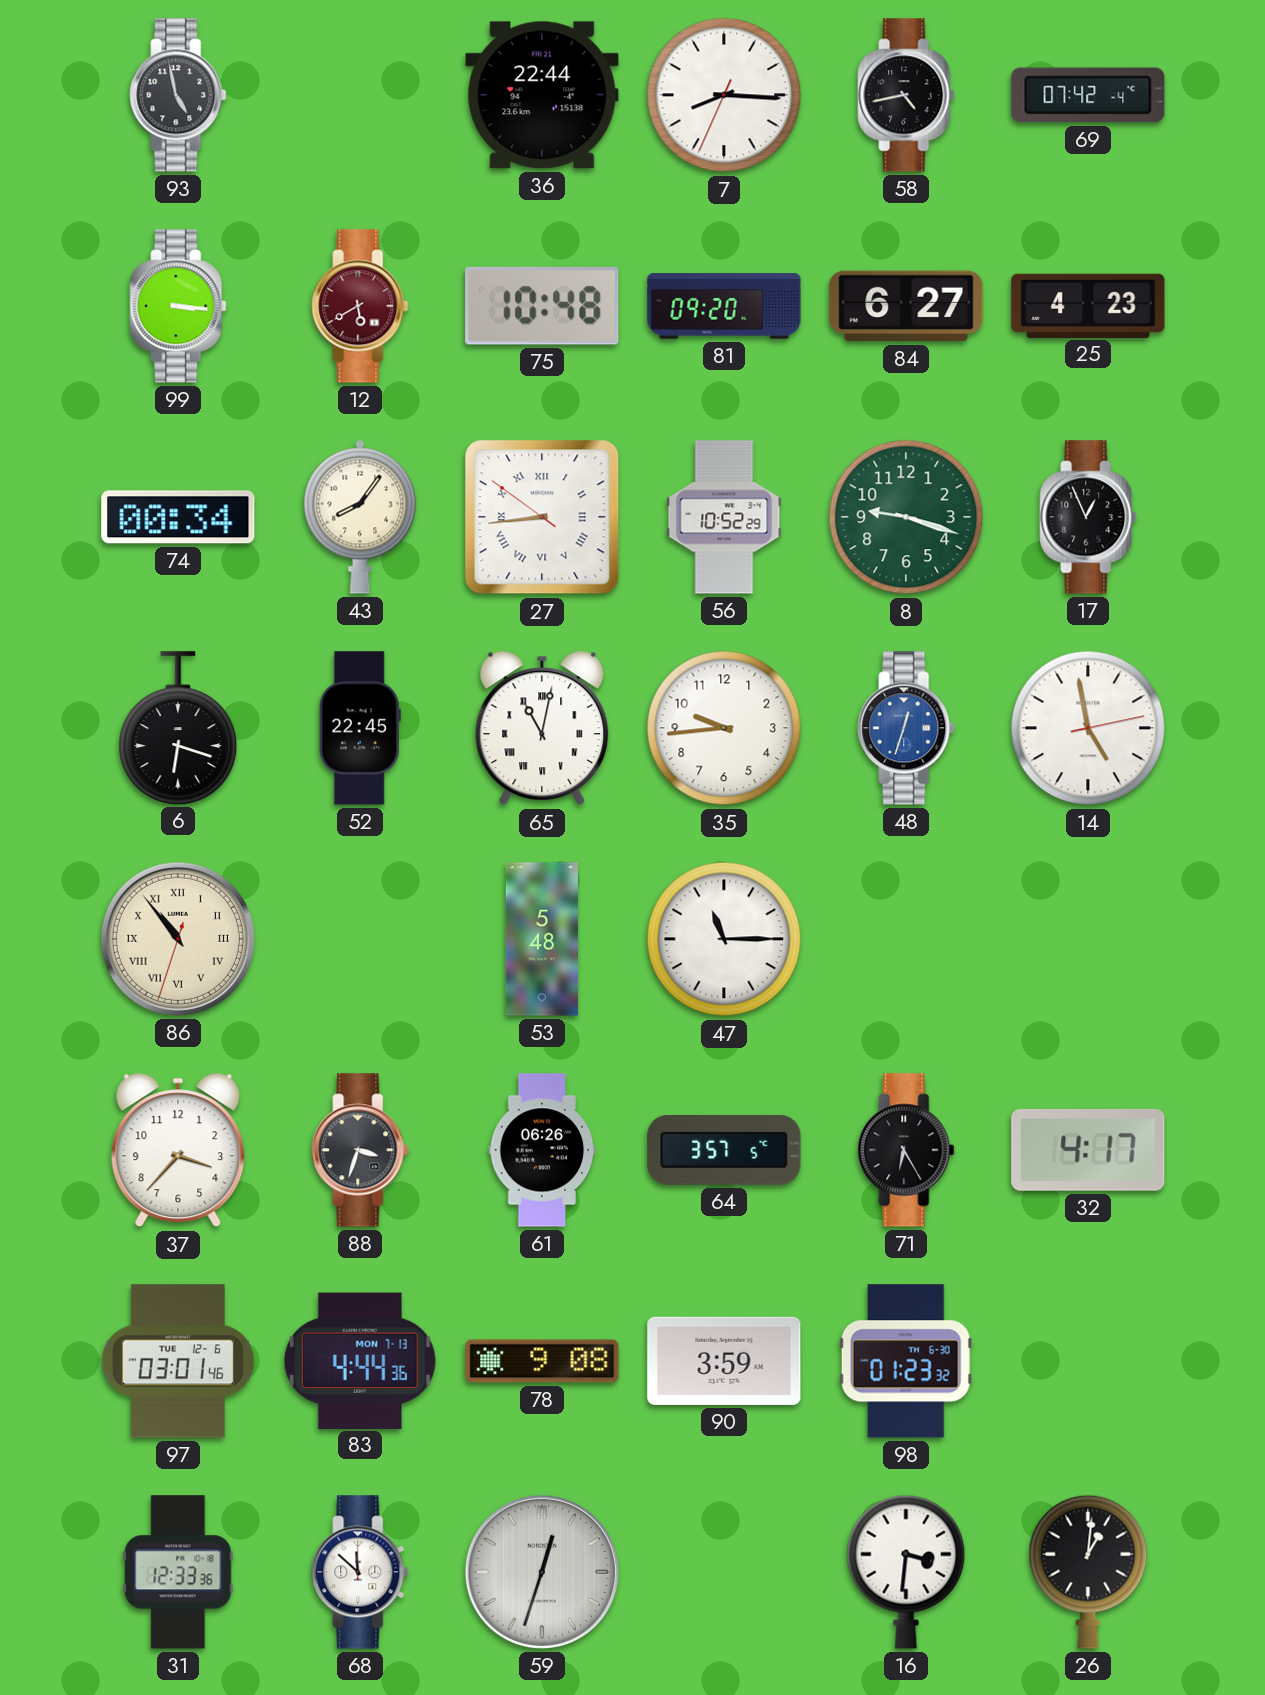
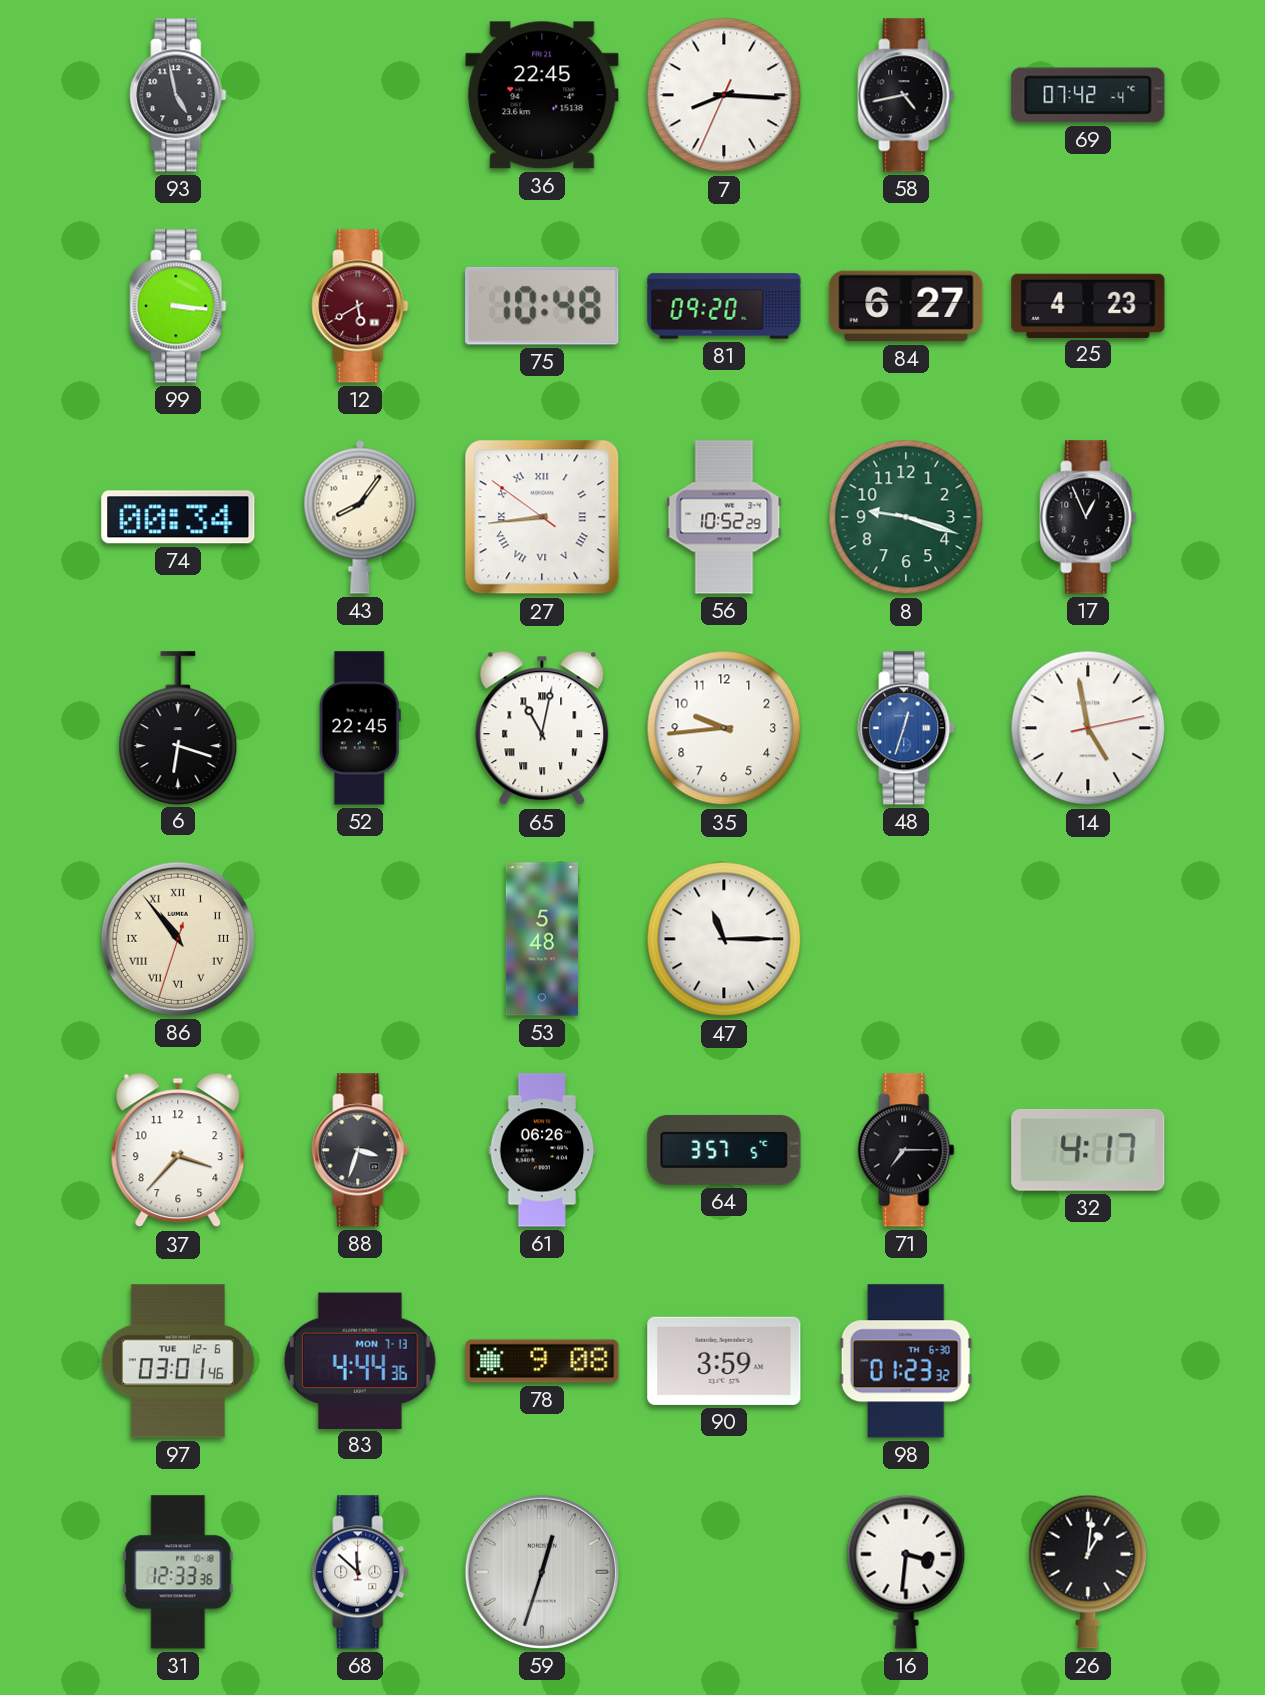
36: 22:44 -> 22:45 (542, 95)
71: 6:25 -> 7:15 (906, 1150)
